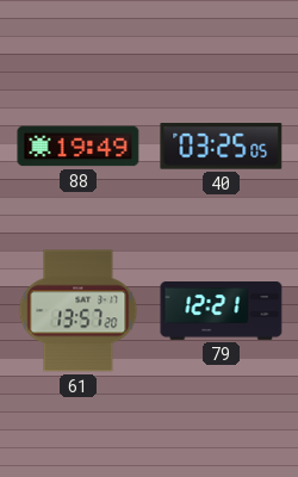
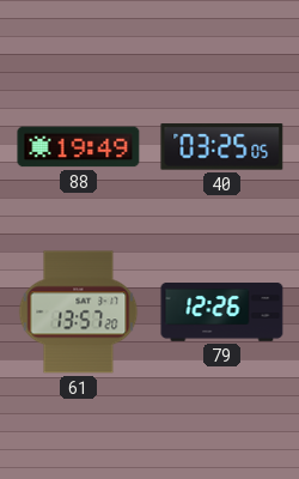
79: 12:21 -> 12:26 (222, 313)
